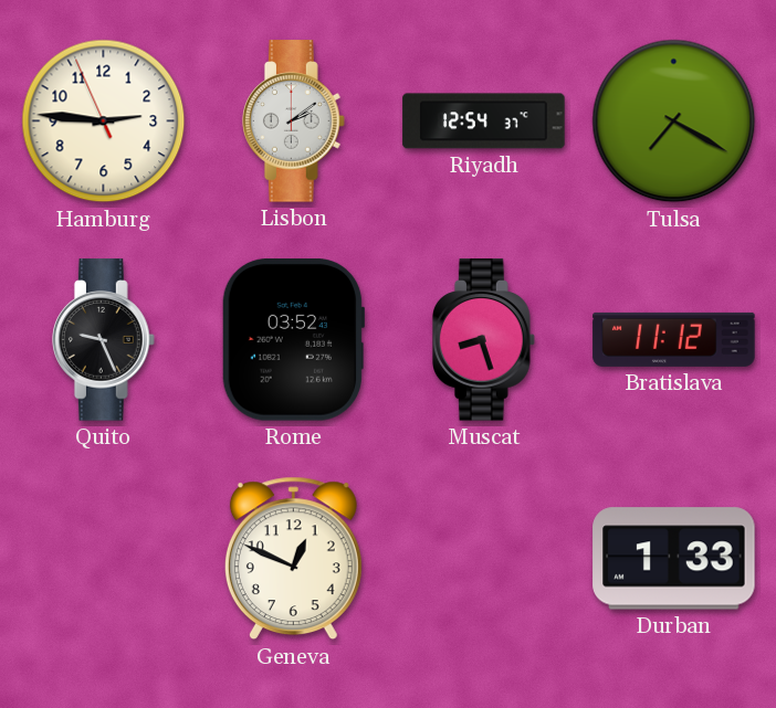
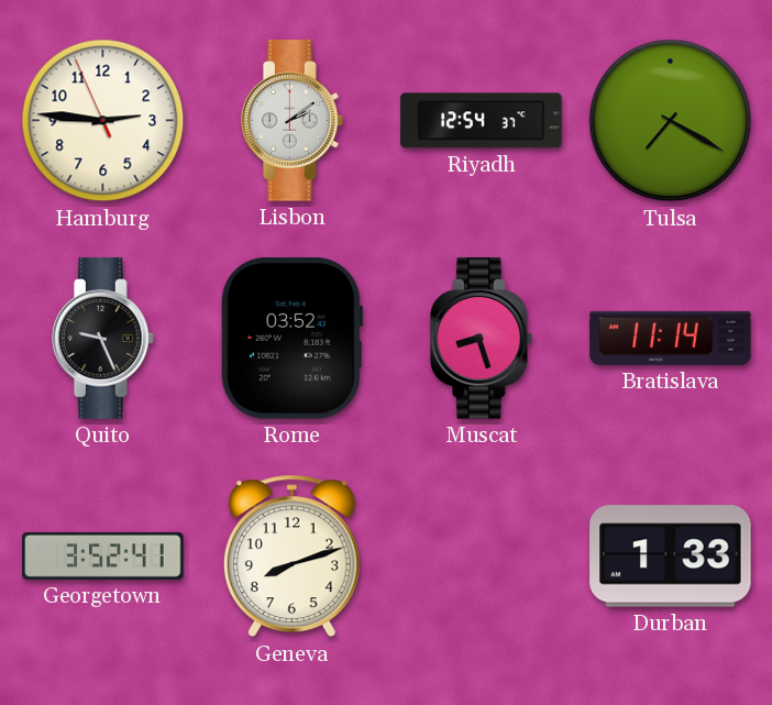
Bratislava: 11:12 -> 11:14 (671, 338)
Georgetown: none -> 3:52 (103, 555)
Geneva: 12:49 -> 8:12 (291, 557)
